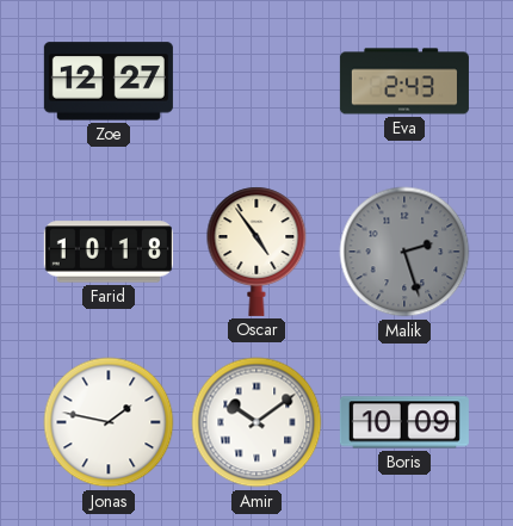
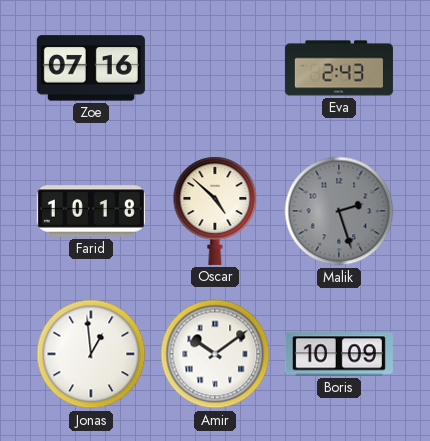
Zoe: 12:27 -> 07:16 (91, 68)
Oscar: 4:54 -> 4:52 (215, 211)
Jonas: 1:47 -> 12:59 (91, 354)
